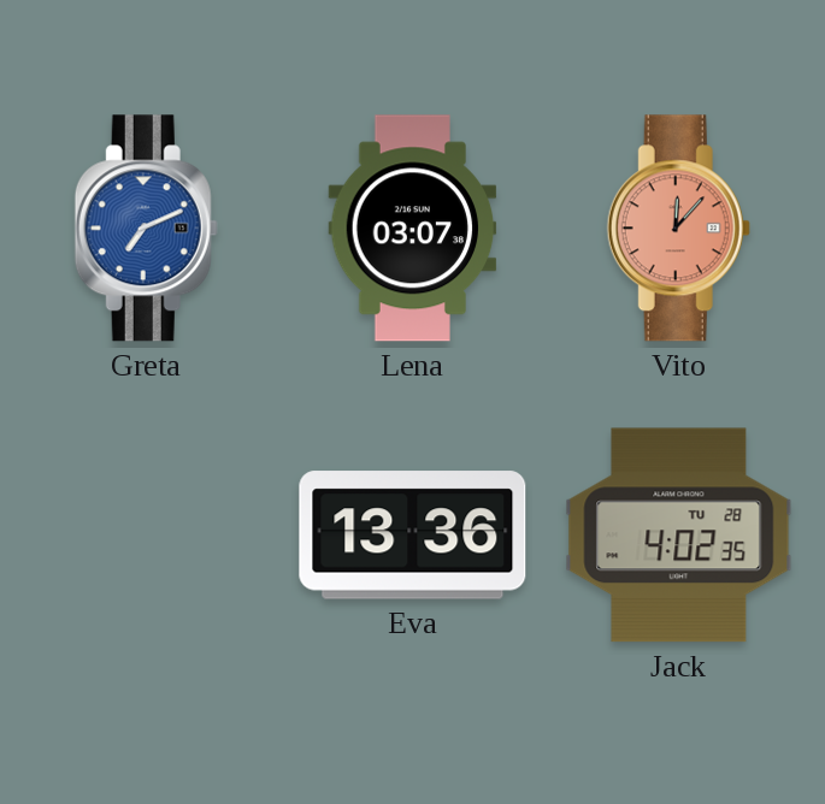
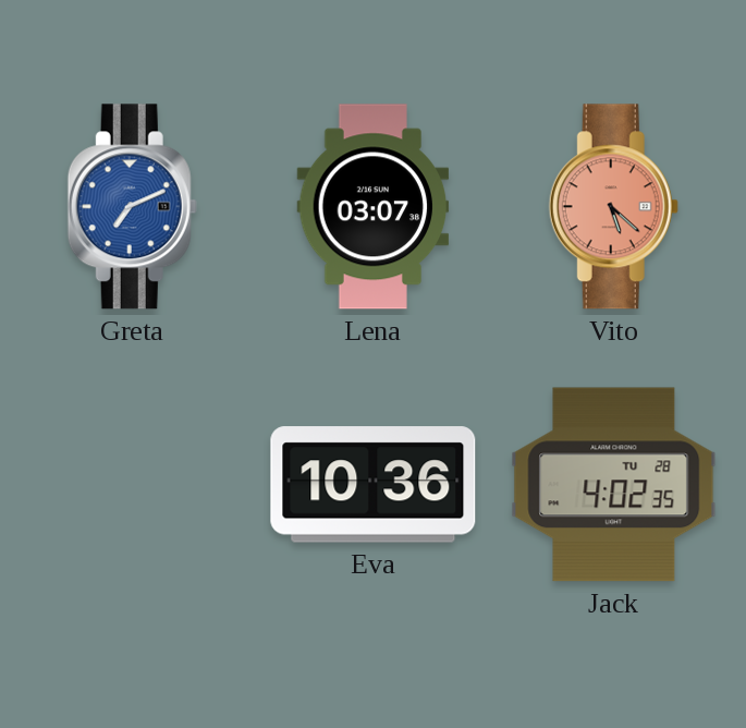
Vito: 12:07 -> 5:22 (613, 207)
Eva: 13:36 -> 10:36 (374, 485)
